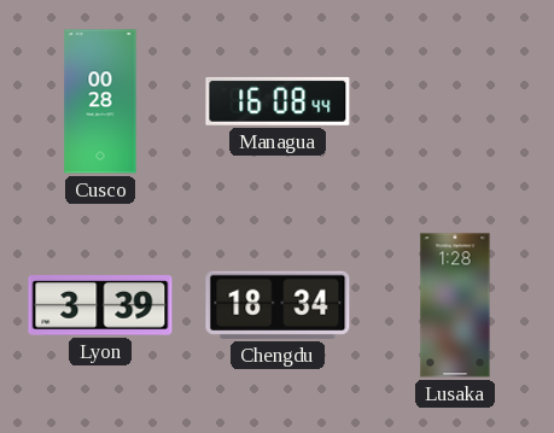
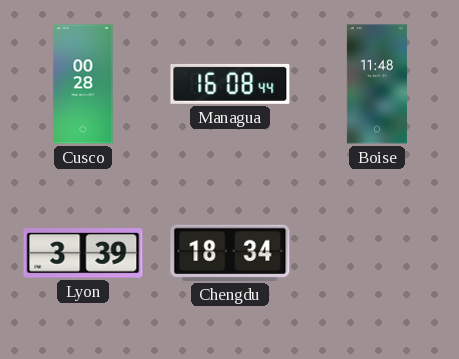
Boise: none -> 11:48 (377, 84)
Lusaka: 1:28 -> none (455, 305)
